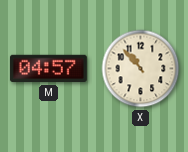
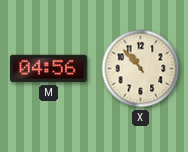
M: 04:57 -> 04:56 (48, 69)
